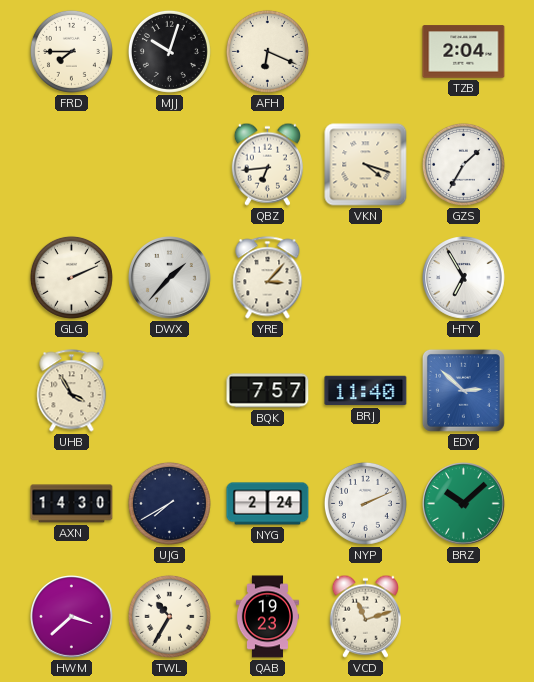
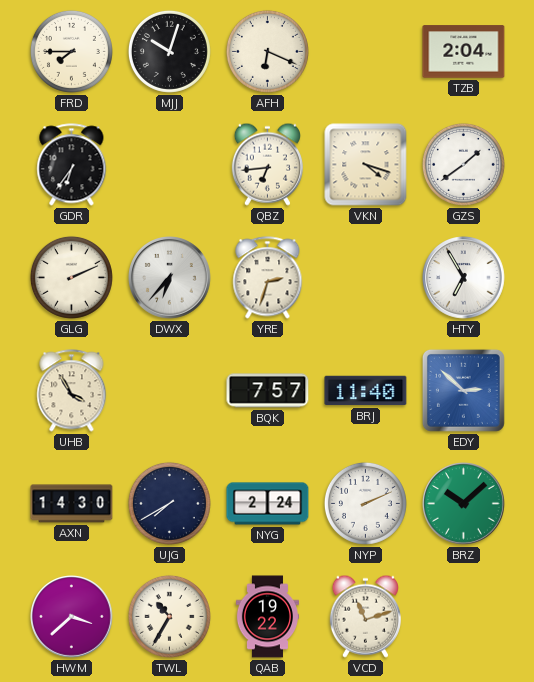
GDR: none -> 6:36 (72, 165)
GZS: 1:35 -> 1:39 (463, 164)
DWX: 1:37 -> 6:37 (170, 278)
YRE: 3:07 -> 2:33 (268, 278)
QAB: 19:23 -> 19:22 (267, 617)
